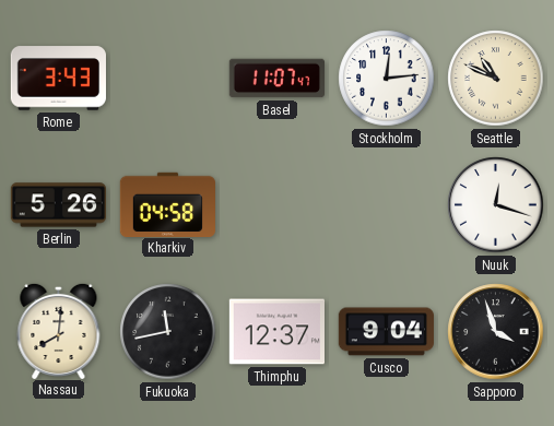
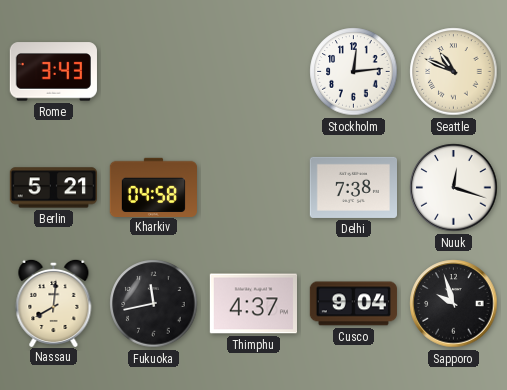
Basel: 11:07 -> none (276, 79)
Berlin: 5:26 -> 5:21 (53, 188)
Delhi: none -> 7:38 (353, 187)
Thimphu: 12:37 -> 4:37 (253, 304)
Sapporo: 3:57 -> 9:57 (454, 304)
